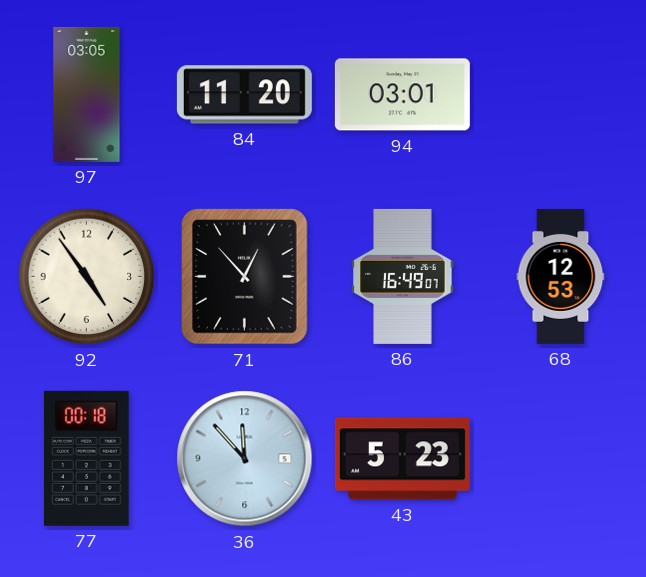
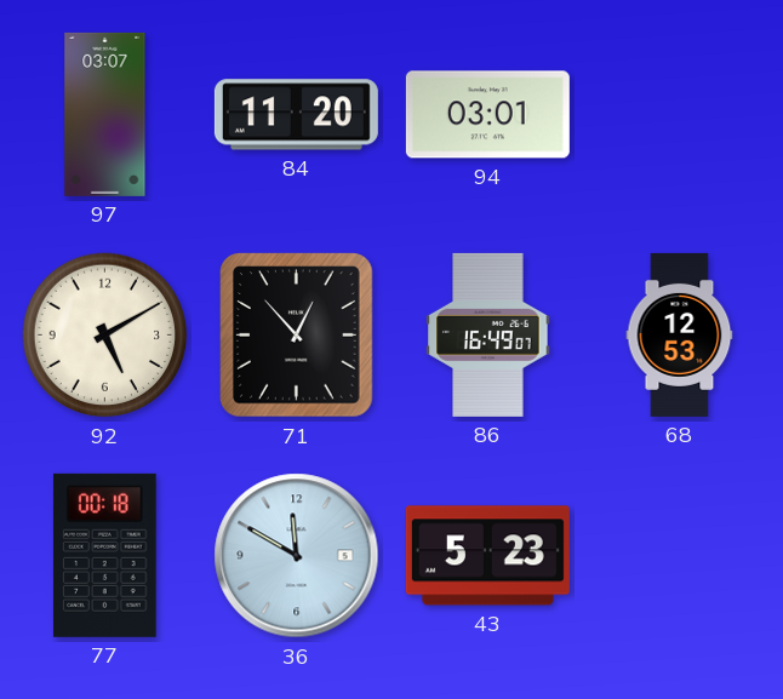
97: 03:05 -> 03:07 (105, 114)
92: 4:54 -> 5:10 (105, 336)
36: 11:53 -> 11:50 (297, 556)
